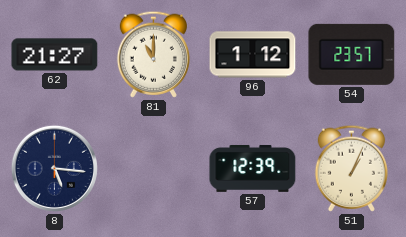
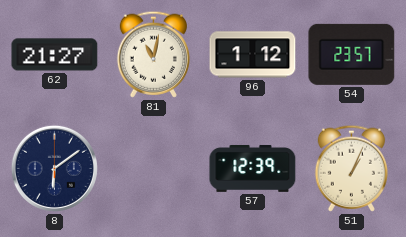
81: 11:00 -> 11:02 (153, 54)
8: 5:16 -> 6:09 (54, 168)
